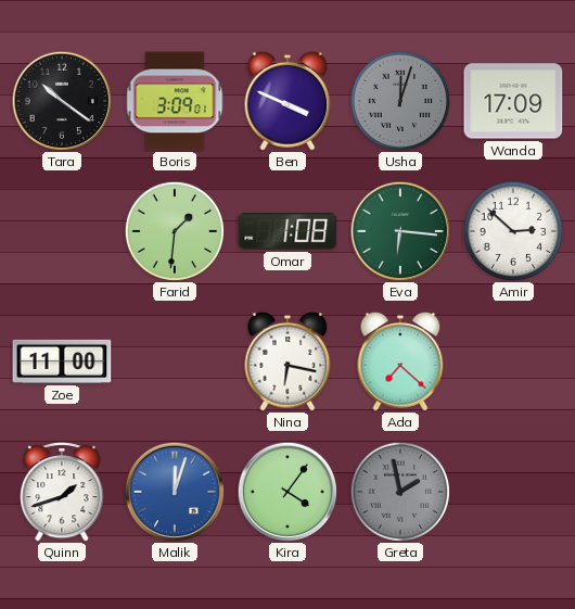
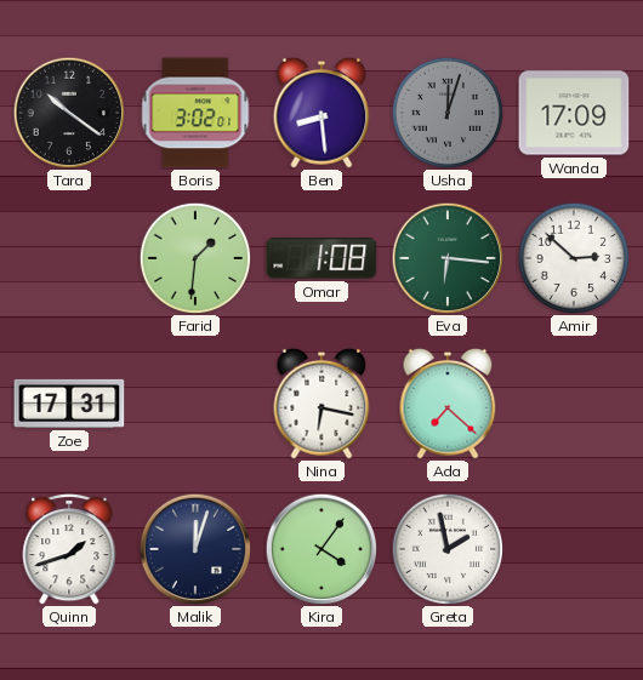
Boris: 3:09 -> 3:02 (195, 113)
Ben: 3:49 -> 8:29 (321, 113)
Zoe: 11:00 -> 17:31 (69, 404)
Malik dial: blue -> navy (195, 549)
Greta dial: grey -> white (446, 548)
